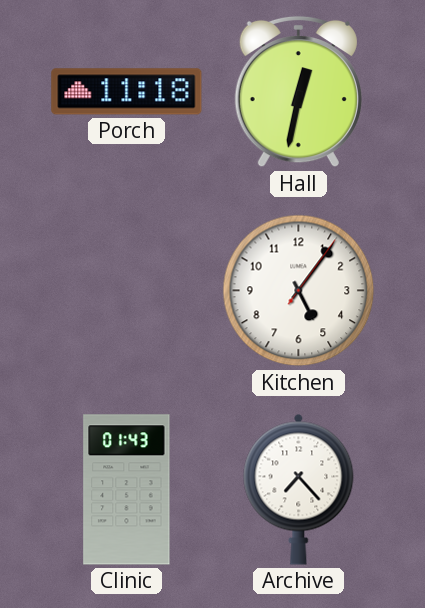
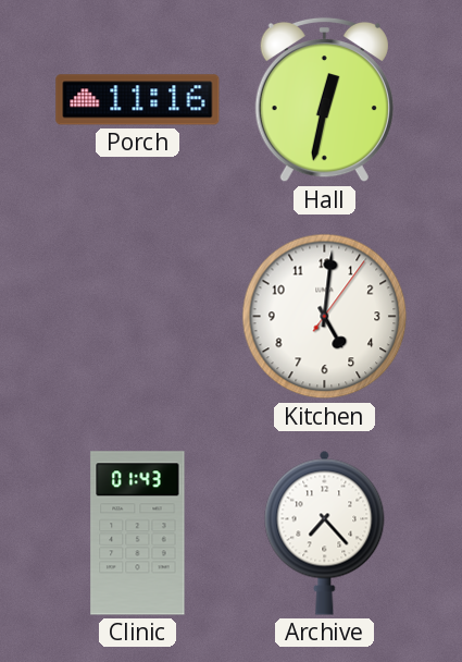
Porch: 11:18 -> 11:16 (138, 100)
Kitchen: 5:06 -> 5:01 (325, 317)
